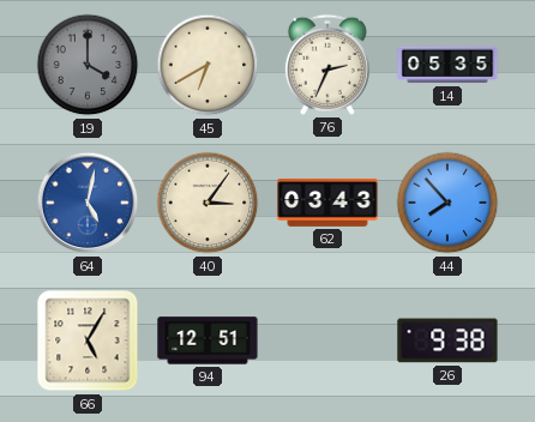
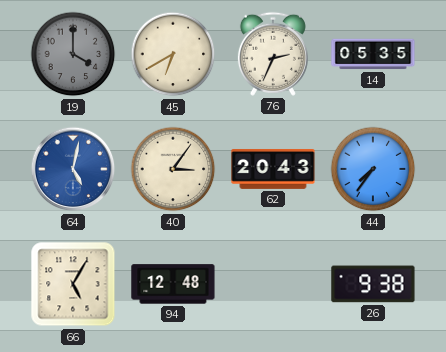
62: 03:43 -> 20:43 (273, 169)
44: 7:53 -> 7:36 (373, 169)
94: 12:51 -> 12:48 (173, 284)
